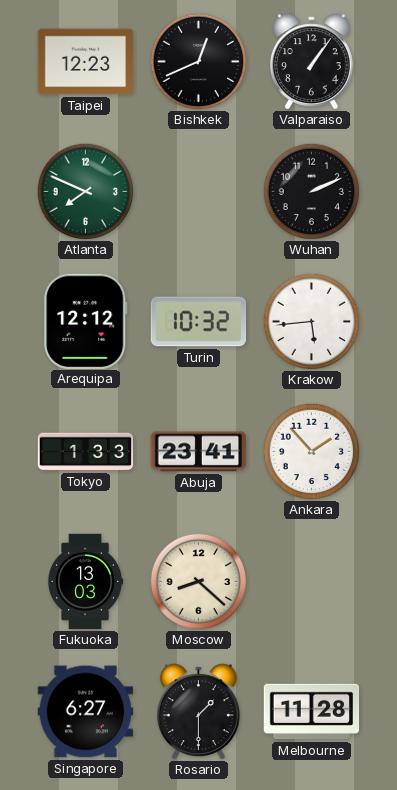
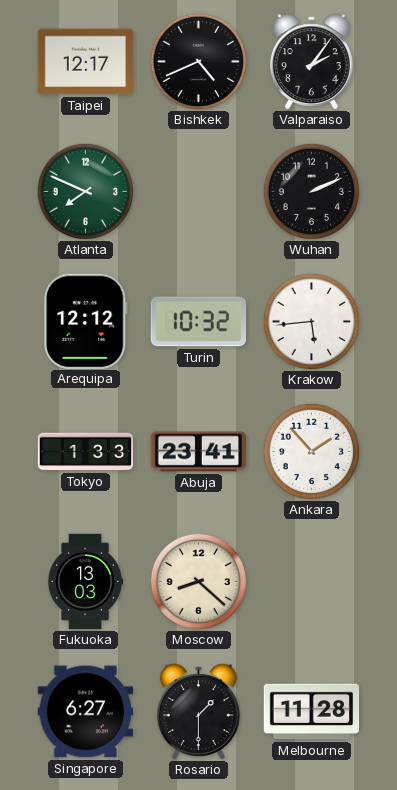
Taipei: 12:23 -> 12:17 (86, 62)
Bishkek: 12:41 -> 4:41 (198, 61)
Valparaiso: 1:06 -> 2:06 (311, 61)
